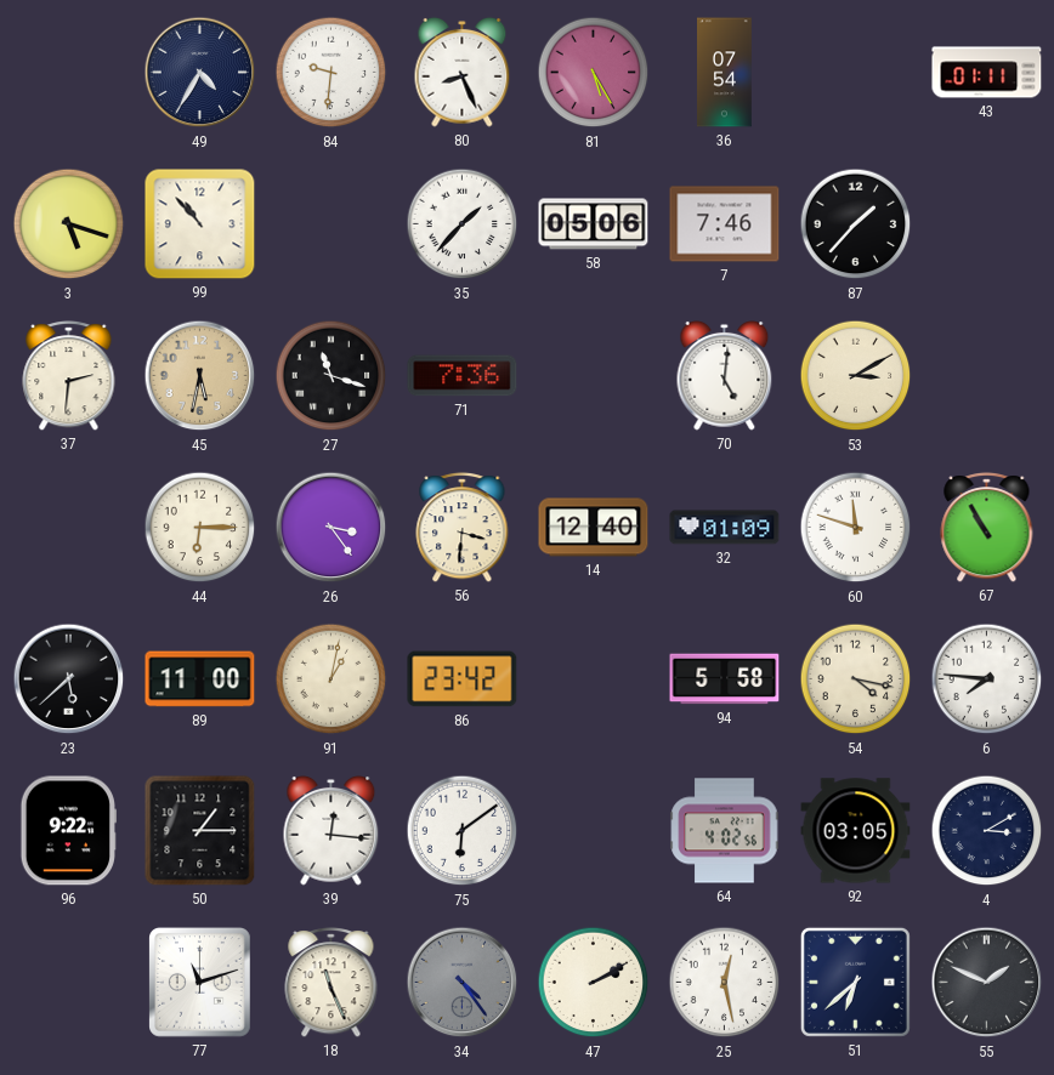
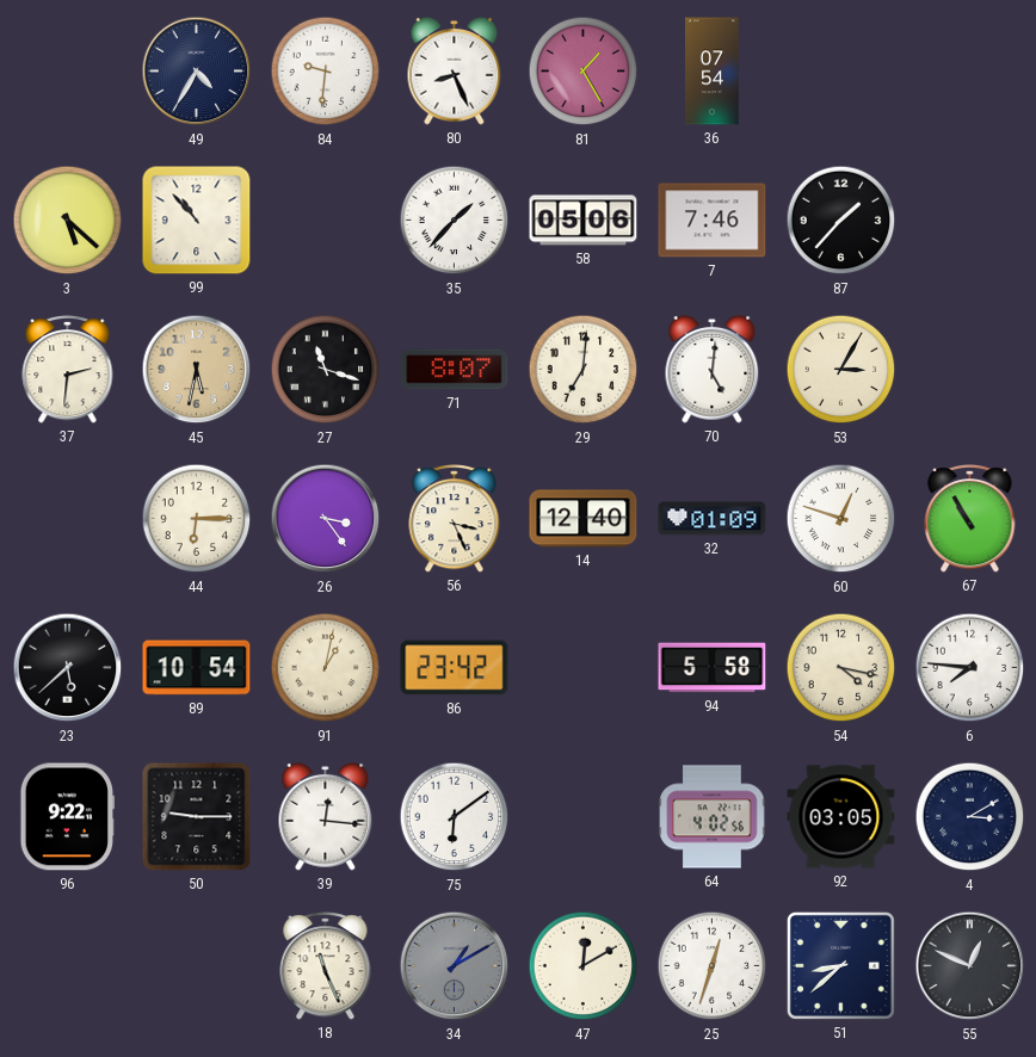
81: 5:25 -> 1:25 (584, 72)
43: 01:11 -> none (987, 73)
3: 5:18 -> 5:22 (68, 221)
71: 7:36 -> 8:07 (455, 370)
29: none -> 7:01 (584, 370)
53: 3:10 -> 3:05 (841, 370)
56: 3:31 -> 3:26 (455, 519)
60: 11:48 -> 12:48 (841, 519)
89: 11:00 -> 10:54 (197, 668)
50: 1:15 -> 9:15 (197, 817)
77: 11:12 -> none (200, 983)
34: 4:24 -> 1:10 (455, 966)
47: 2:10 -> 12:10 (584, 966)
25: 12:28 -> 12:33 (713, 966)
51: 6:38 -> 8:38 (840, 965)
55: 1:49 -> 12:49 (970, 966)
